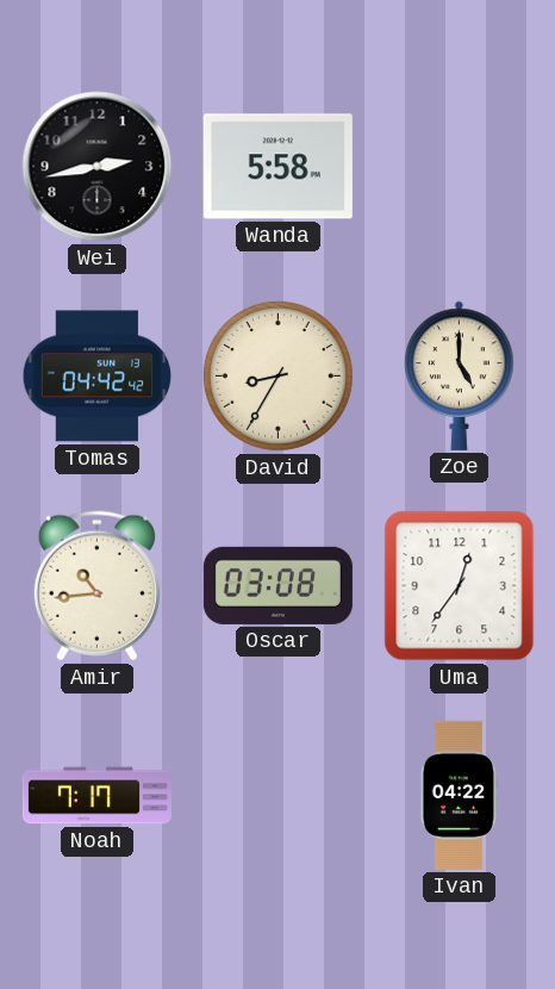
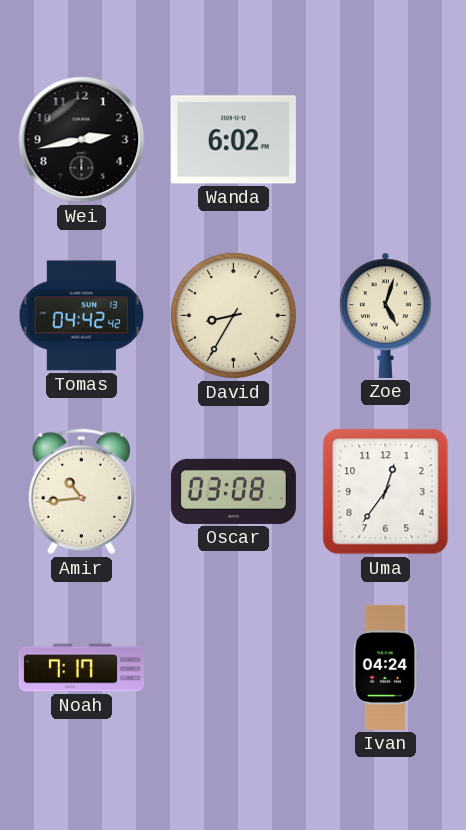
Wanda: 5:58 -> 6:02 (233, 140)
Zoe: 5:00 -> 5:03 (386, 315)
Ivan: 04:22 -> 04:24 (385, 667)
